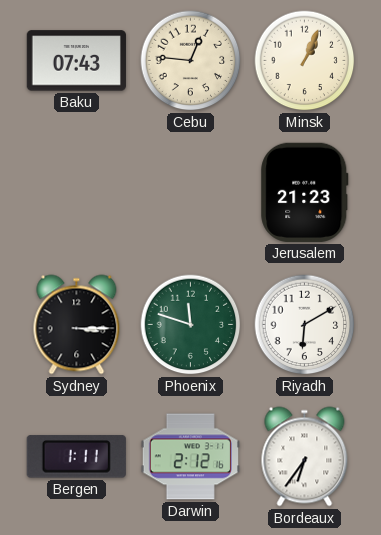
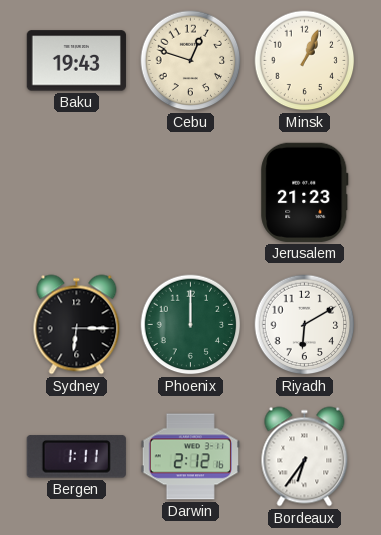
Baku: 07:43 -> 19:43 (76, 61)
Cebu: 12:46 -> 12:48 (191, 61)
Sydney: 3:15 -> 6:15 (77, 325)
Phoenix: 11:48 -> 12:00 (191, 325)
